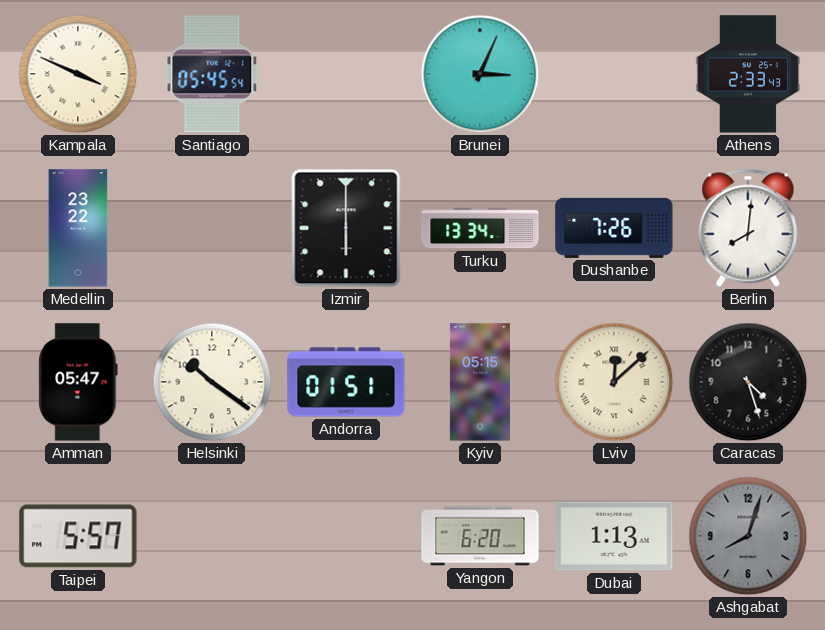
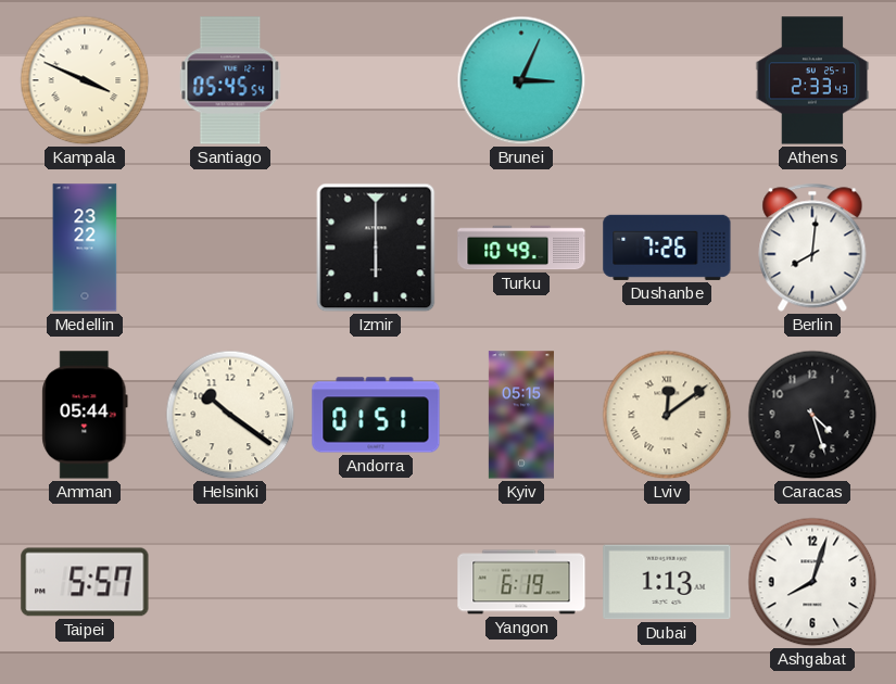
Turku: 13:34 -> 10:49 (521, 248)
Amman: 05:47 -> 05:44 (85, 415)
Lviv: 12:08 -> 12:09 (667, 415)
Yangon: 6:20 -> 6:19 (521, 582)
Ashgabat dial: grey -> white (812, 582)
